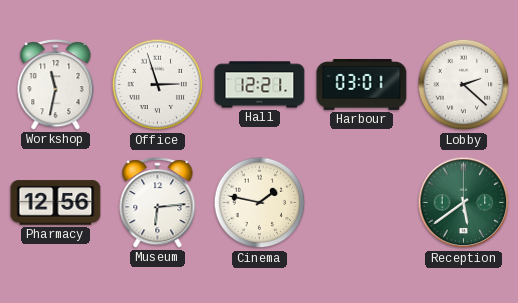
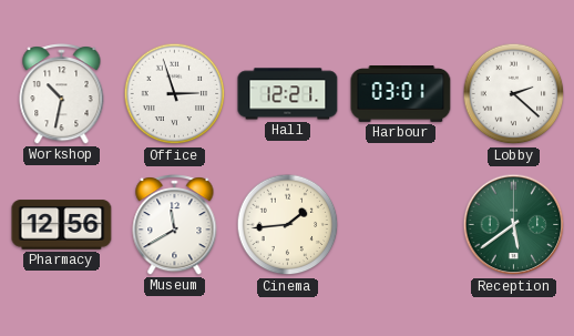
Workshop: 11:32 -> 10:32 (62, 94)
Museum: 6:14 -> 11:40 (175, 225)
Cinema: 1:47 -> 1:44 (288, 225)
